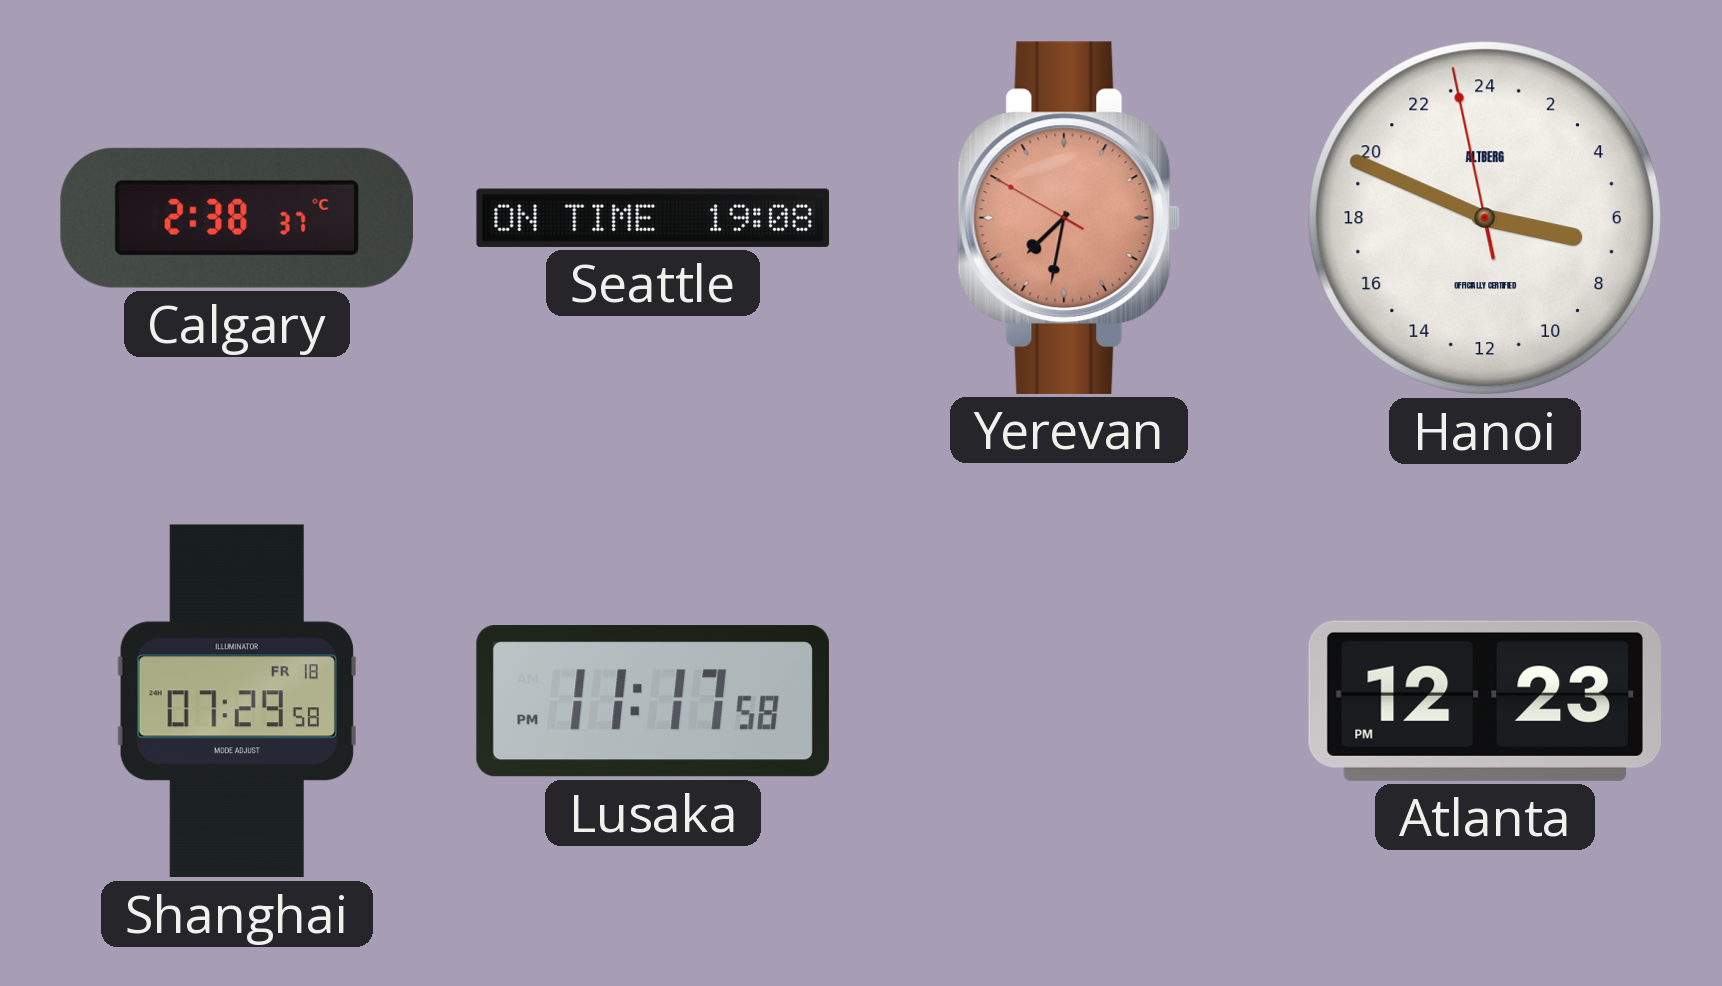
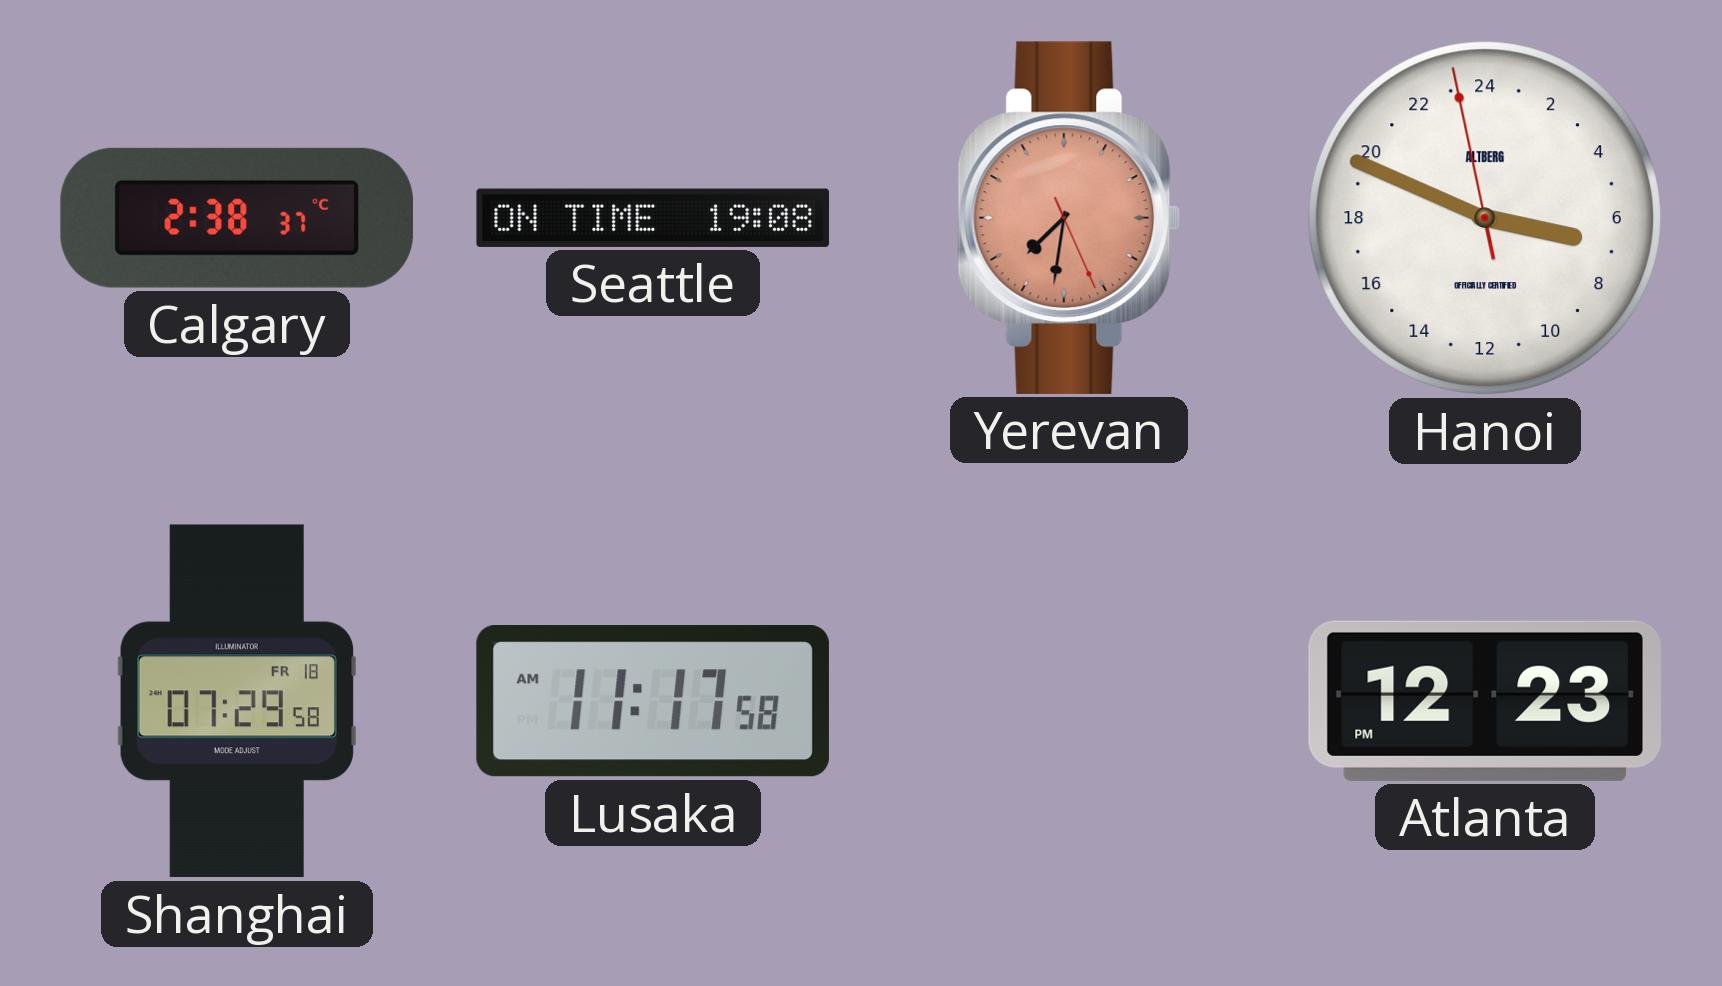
Yerevan: 7:31:50 -> 7:31:26 (1069, 218)
Lusaka: 11:17:58 PM -> 11:17:58 AM (653, 701)
